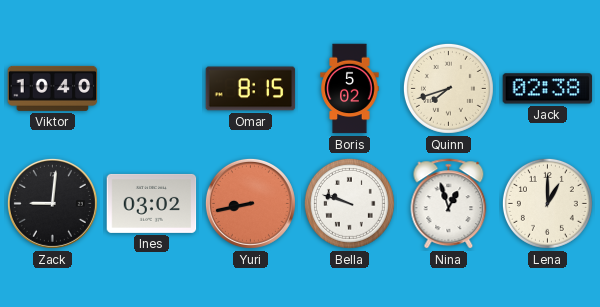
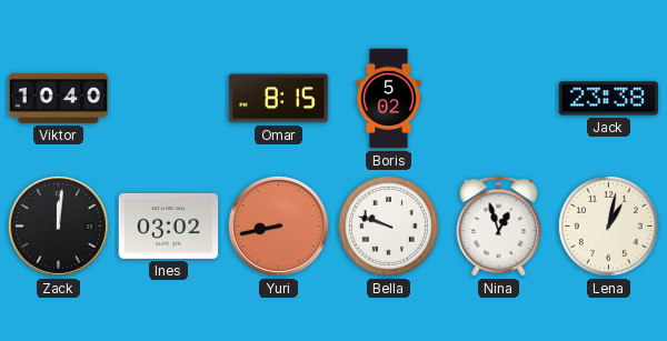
Quinn: 7:42 -> none (448, 88)
Jack: 02:38 -> 23:38 (609, 99)
Zack: 9:01 -> 12:01 (58, 225)
Lena: 1:00 -> 1:02 (608, 225)
